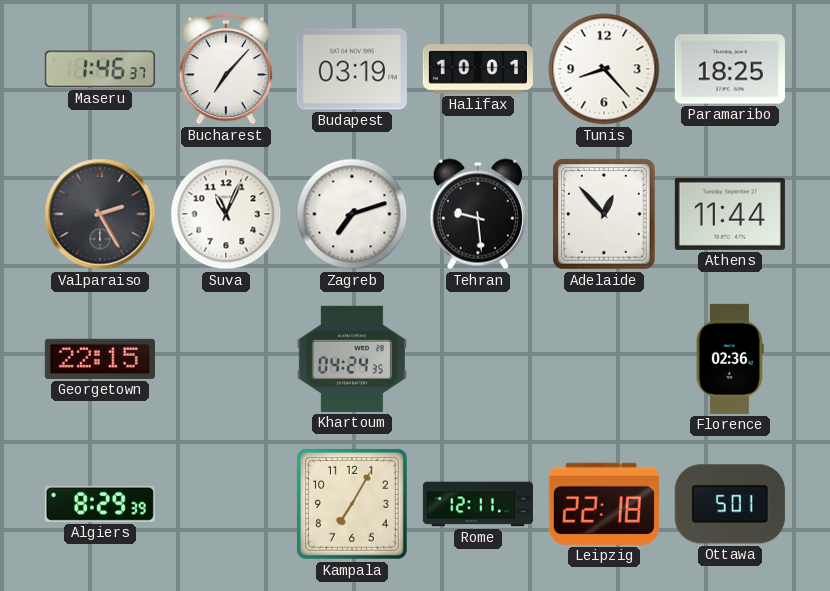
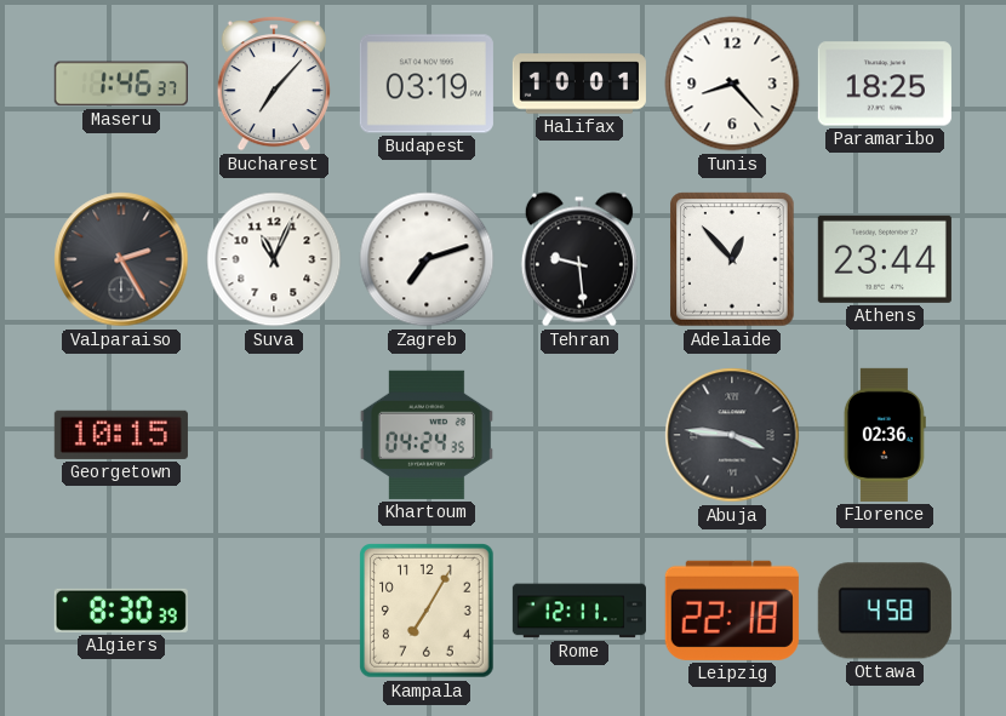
Athens: 11:44 -> 23:44 (885, 259)
Georgetown: 22:15 -> 10:15 (121, 435)
Abuja: none -> 3:46 (732, 435)
Algiers: 8:29 -> 8:30 (121, 611)
Ottawa: 5:01 -> 4:58 (885, 611)
